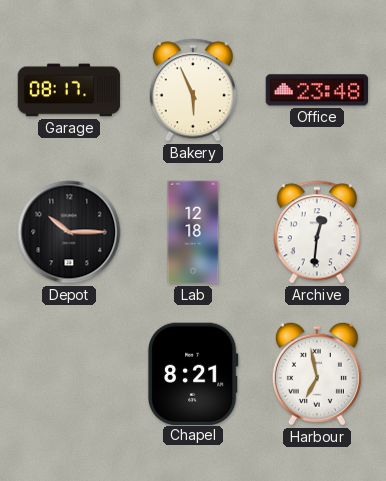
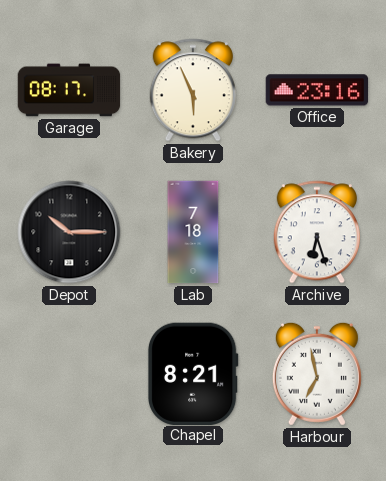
Office: 23:48 -> 23:16 (317, 90)
Lab: 12:18 -> 7:18 (193, 232)
Archive: 12:31 -> 6:27 (317, 232)
